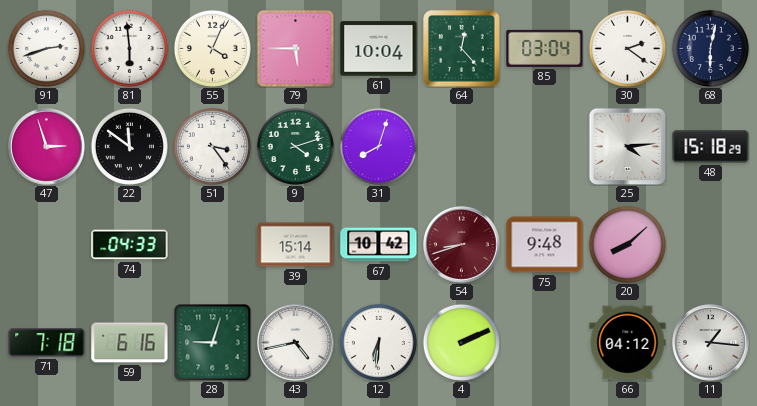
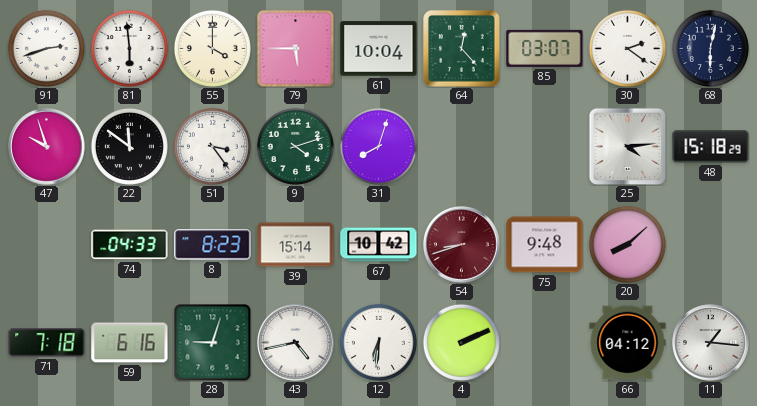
55: 4:04 -> 4:00 (212, 48)
85: 03:04 -> 03:07 (545, 48)
47: 2:57 -> 9:57 (47, 147)
8: none -> 8:23 (213, 245)
